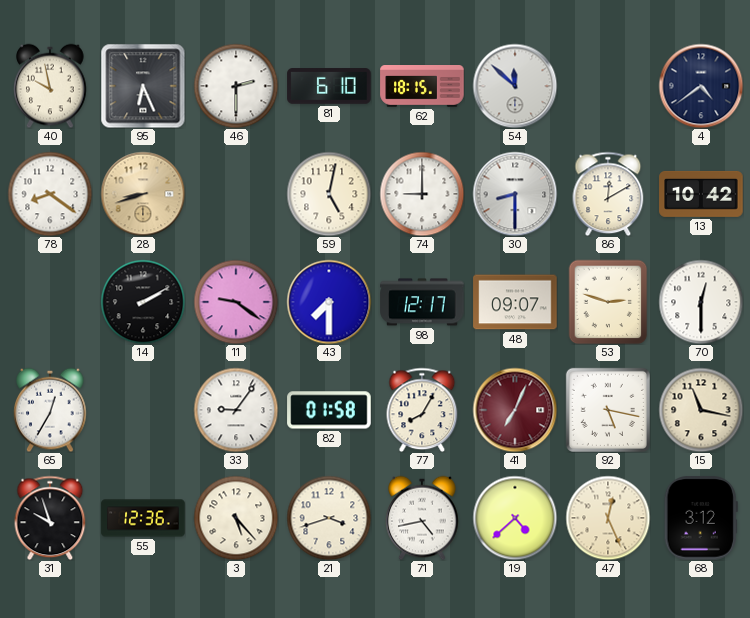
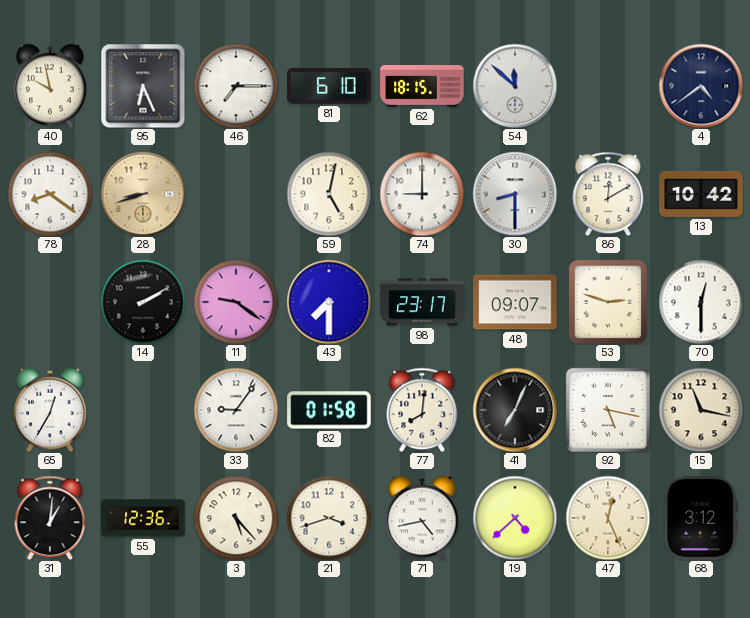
46: 2:30 -> 7:15 (236, 86)
98: 12:17 -> 23:17 (422, 302)
77: 8:05 -> 8:01 (422, 410)
41 dial: burgundy -> black (515, 410)
31: 9:57 -> 1:01 (50, 518)
